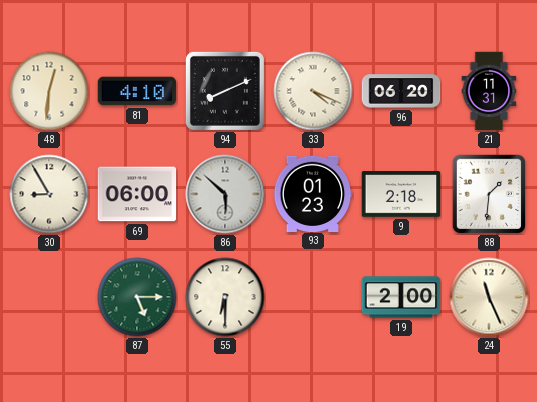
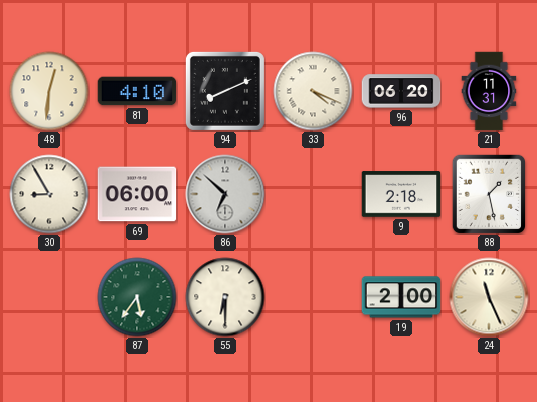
86: 5:52 -> 6:52 (225, 194)
93: 01:23 -> none (313, 193)
88: 1:31 -> 1:28 (489, 194)
87: 5:15 -> 5:36 (137, 297)
